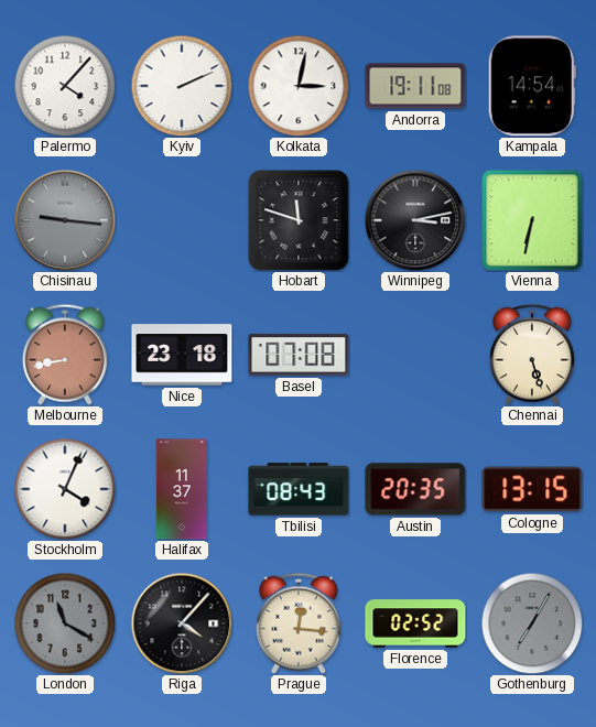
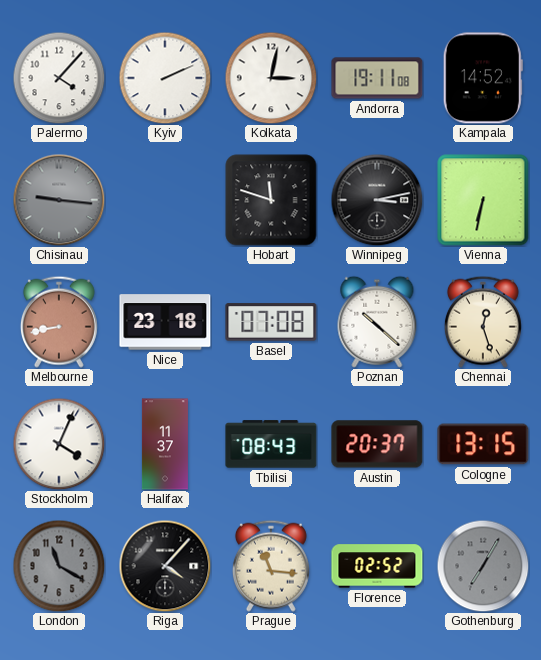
Kampala: 14:54 -> 14:52 (483, 78)
Poznan: none -> 10:22 (377, 322)
Chennai: 5:27 -> 12:27 (483, 322)
Austin: 20:35 -> 20:37 (377, 444)
Prague: 12:16 -> 11:16 (271, 566)
